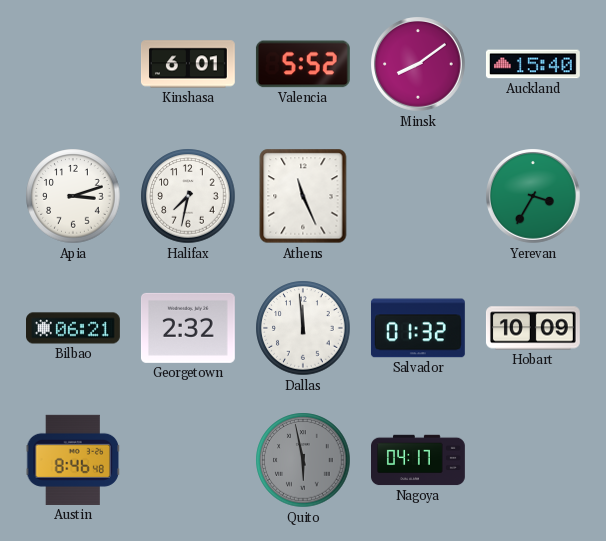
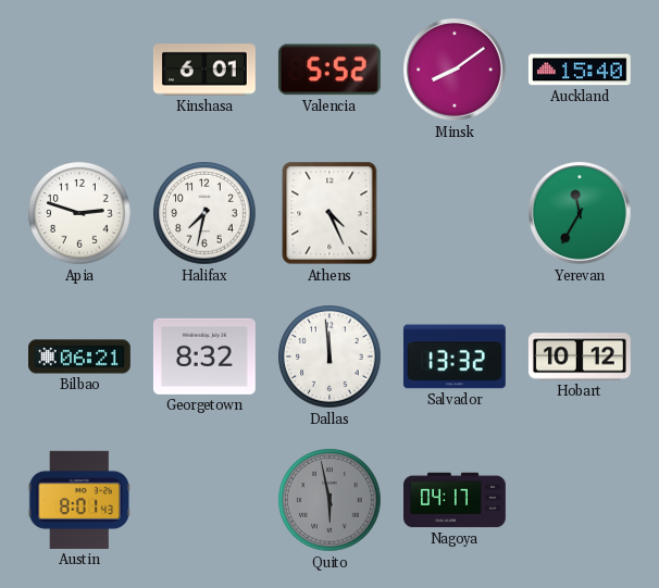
Apia: 3:12 -> 2:48 (79, 213)
Athens: 11:26 -> 4:26 (329, 213)
Yerevan: 3:35 -> 11:35 (581, 214)
Georgetown: 2:32 -> 8:32 (204, 356)
Salvador: 01:32 -> 13:32 (455, 356)
Hobart: 10:09 -> 10:12 (580, 356)
Austin: 8:46 -> 8:01 (79, 500)
